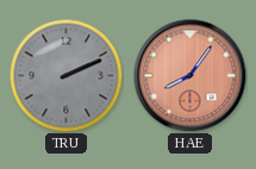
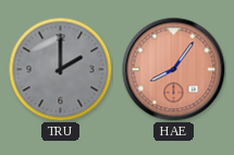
TRU: 2:11 -> 2:00 (60, 69)
